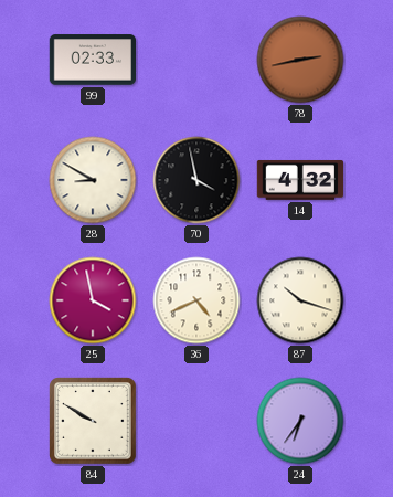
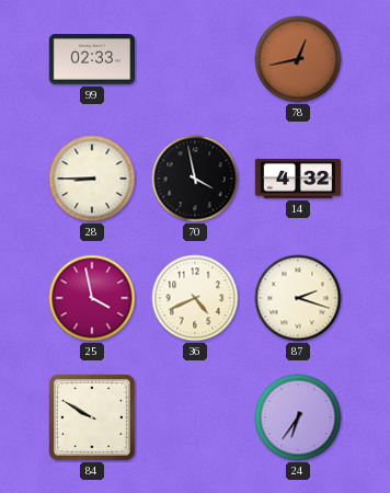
78: 2:43 -> 12:43 (298, 59)
28: 8:50 -> 8:45 (92, 179)
87: 10:18 -> 2:18 (298, 298)
